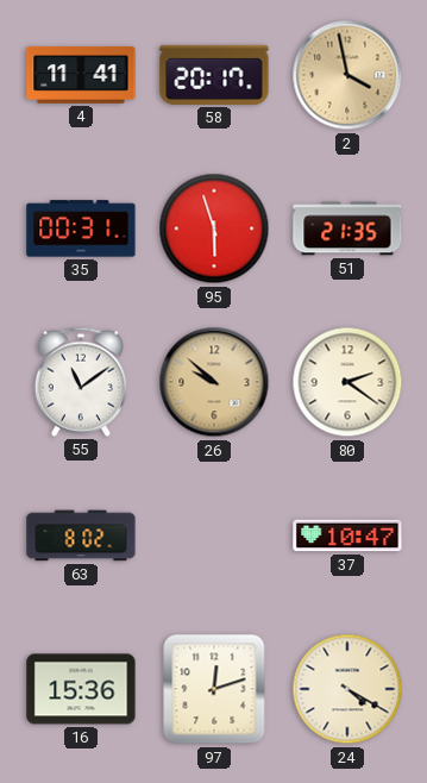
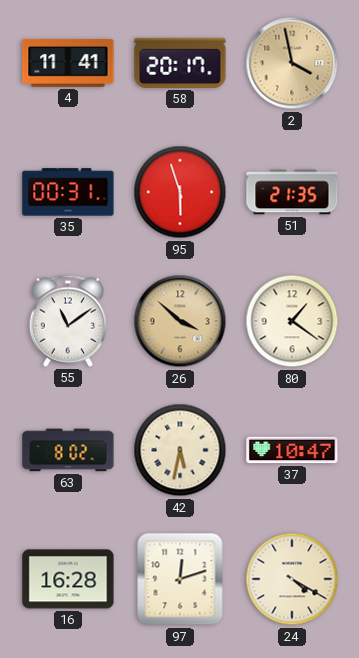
26: 9:52 -> 3:52 (180, 321)
80: 2:21 -> 1:21 (292, 321)
42: none -> 5:32 (180, 450)
16: 15:36 -> 16:28 (68, 579)
